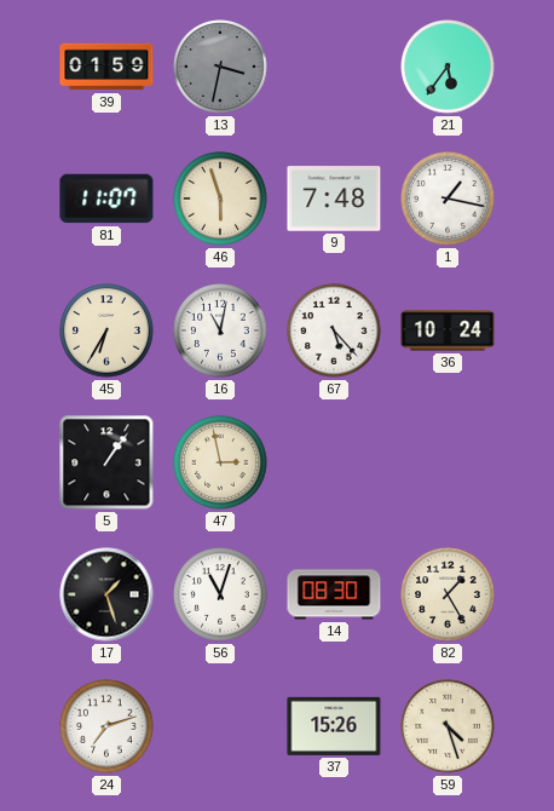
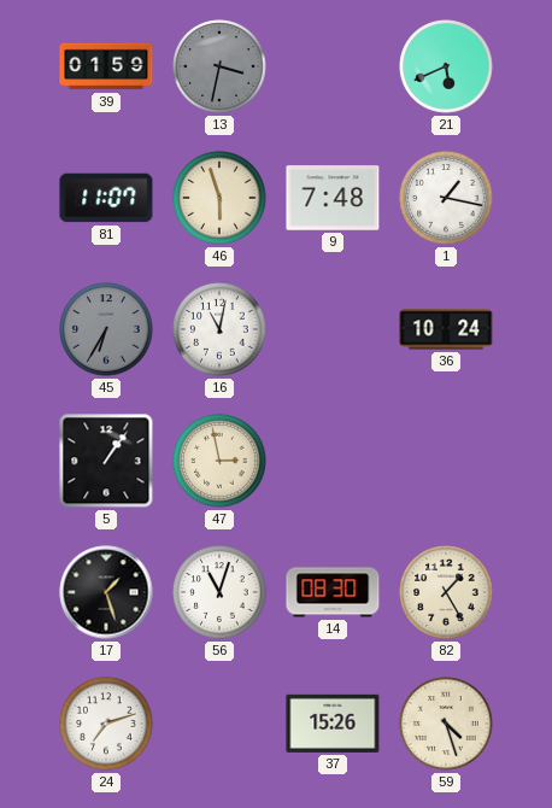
21: 5:36 -> 5:41 (446, 66)
45 dial: cream -> grey (106, 329)
67: 5:23 -> none (334, 330)
